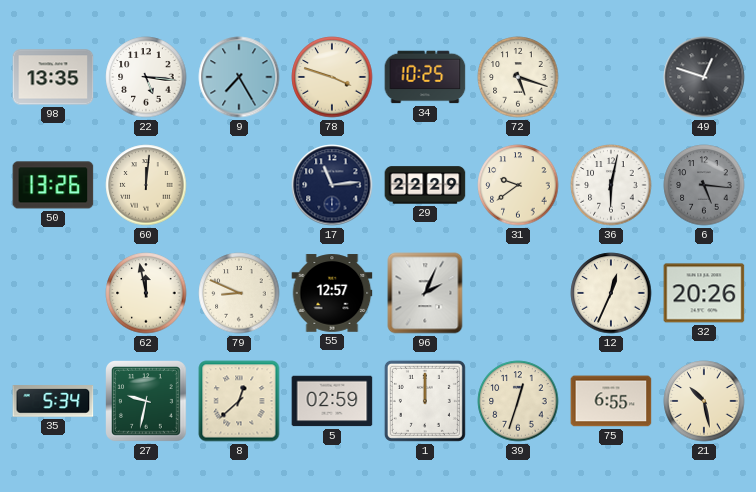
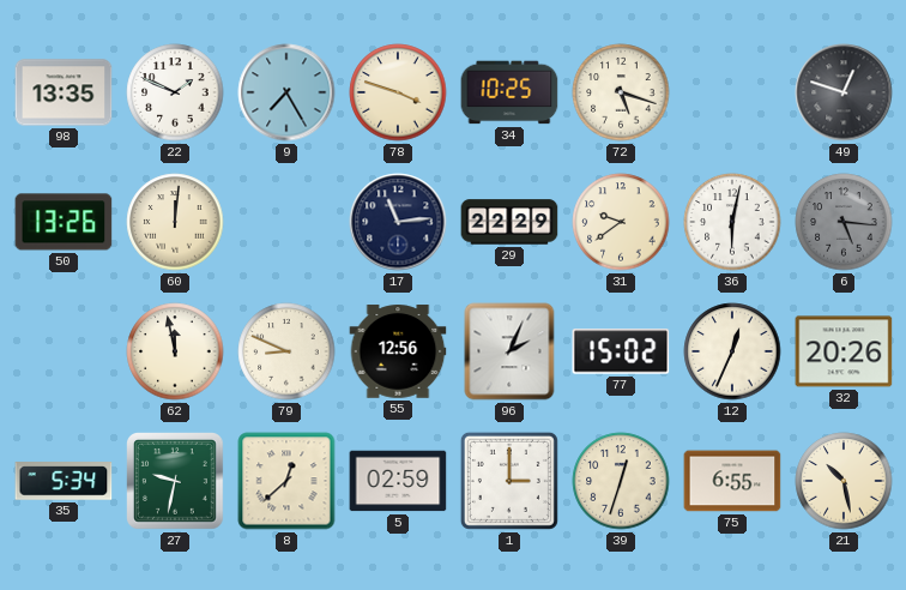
22: 5:16 -> 1:49 (175, 92)
55: 12:57 -> 12:56 (398, 351)
77: none -> 15:02 (621, 351)
1: 12:00 -> 3:00 (509, 481)
